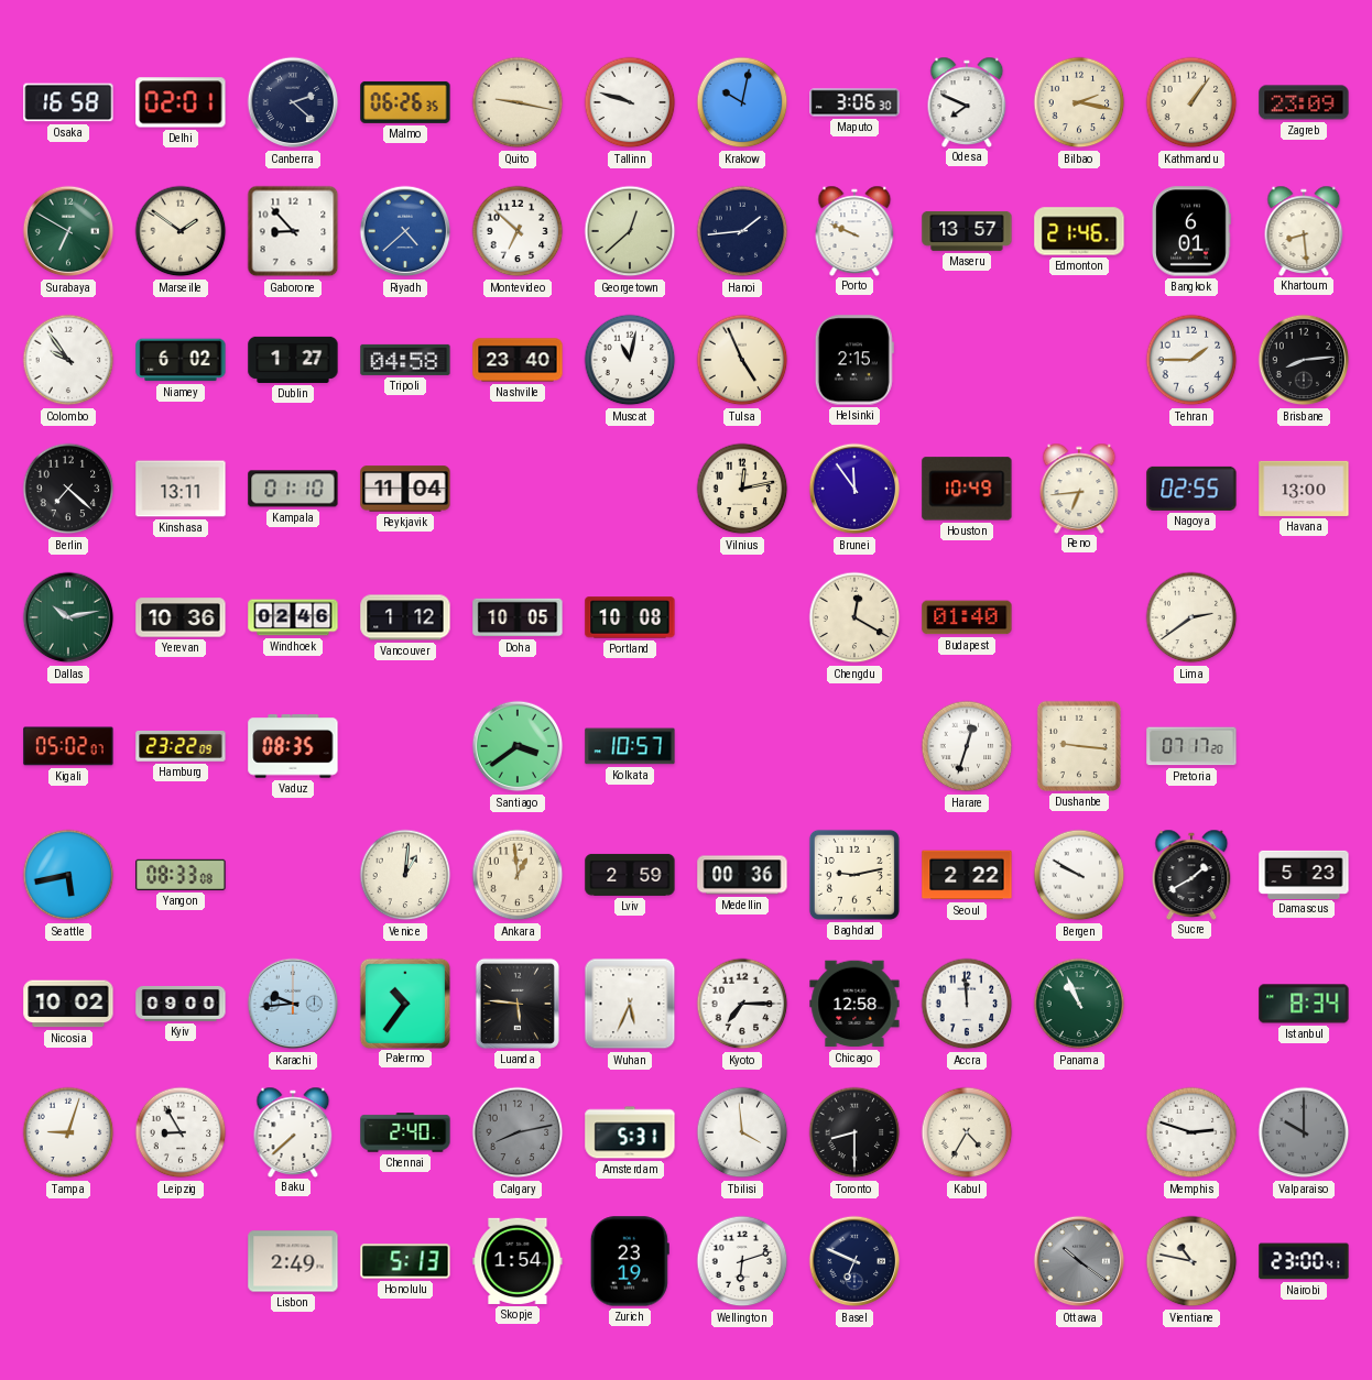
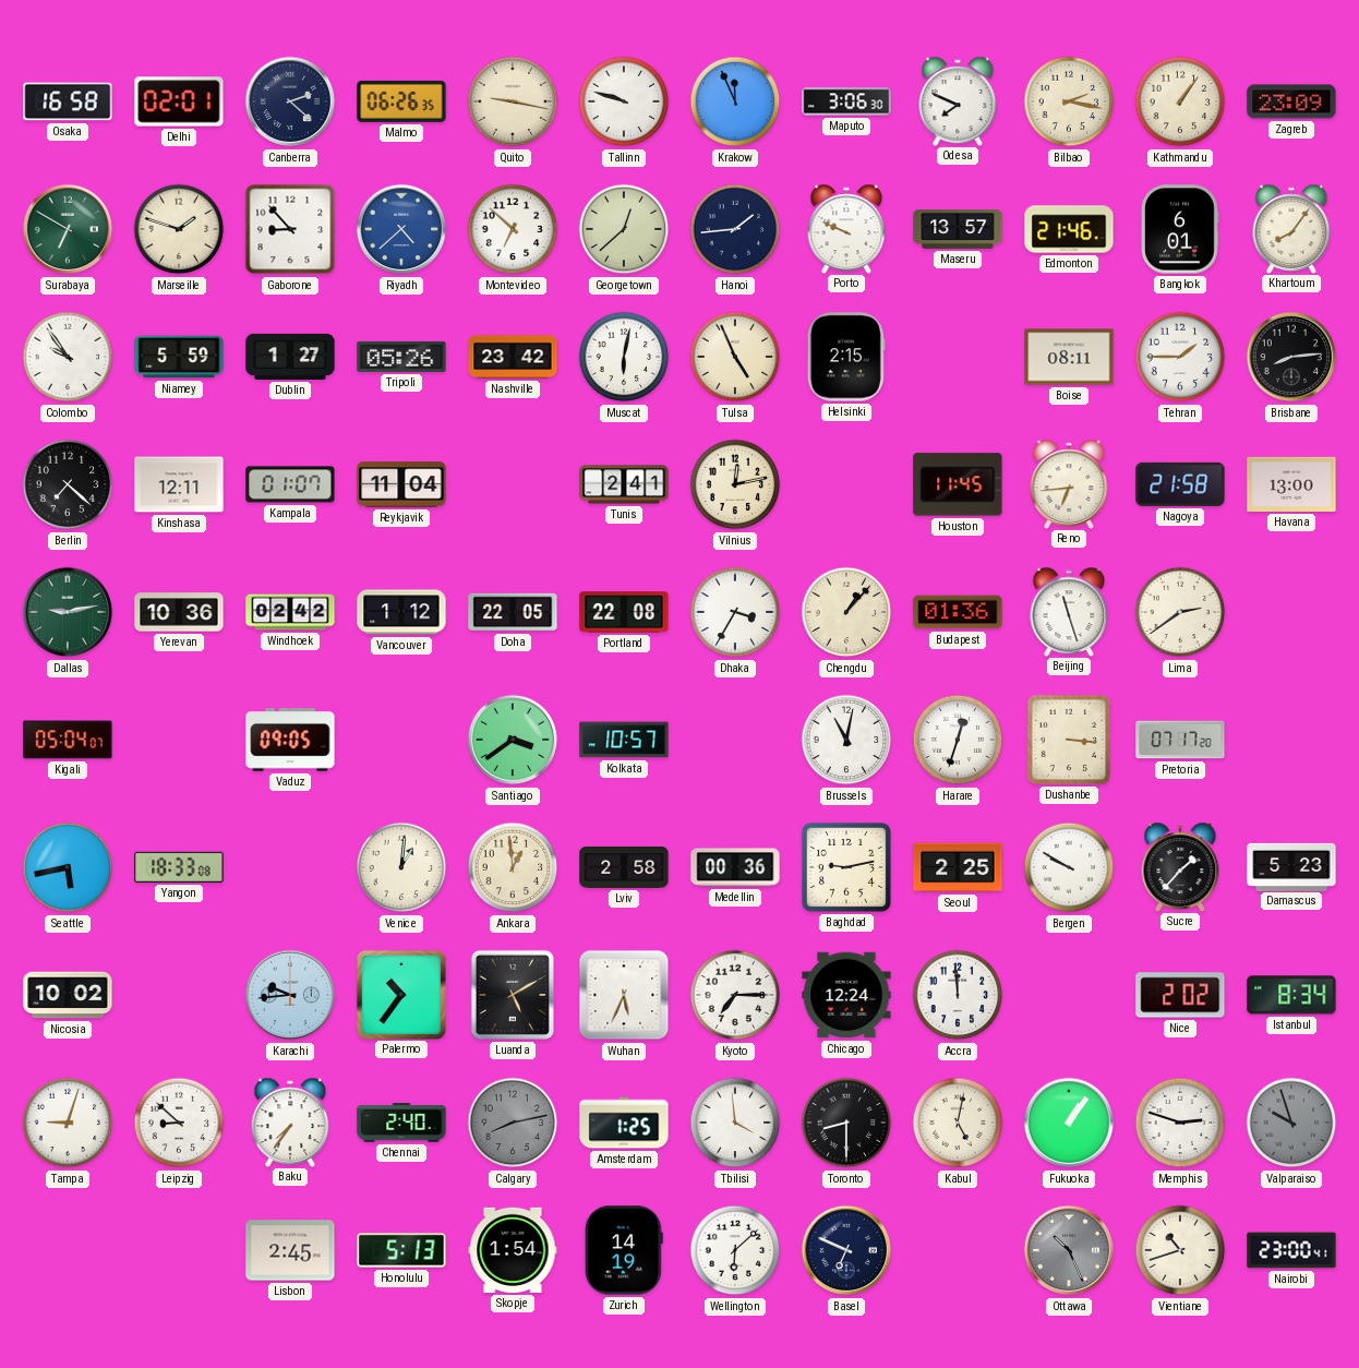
Krakow: 10:02 -> 11:56 (735, 101)
Marseille: 1:51 -> 1:48 (179, 229)
Khartoum: 8:29 -> 8:06 (1291, 228)
Niamey: 6:02 -> 5:59 (179, 357)
Tripoli: 04:58 -> 05:26 (401, 357)
Nashville: 23:40 -> 23:42 (513, 357)
Muscat: 11:02 -> 6:02 (624, 357)
Boise: none -> 08:11 (1069, 357)
Kinshasa: 13:11 -> 12:11 (179, 484)
Kampala: 01:10 -> 01:07 (290, 484)
Tunis: none -> 2:41 (624, 484)
Brunei: 11:54 -> none (854, 489)
Houston: 10:49 -> 11:45 (958, 484)
Nagoya: 02:55 -> 21:58 (1180, 484)
Dallas: 10:13 -> 9:13 (68, 612)
Windhoek: 02:46 -> 02:42 (290, 612)
Doha: 10:05 -> 22:05 (513, 612)
Portland: 10:08 -> 22:08 (624, 612)
Dhaka: none -> 3:35 (735, 612)
Chengdu: 12:20 -> 1:07 (846, 612)
Budapest: 01:40 -> 01:36 (958, 612)
Beijing: none -> 11:27 (1069, 611)
Kigali: 05:02 -> 05:04 (68, 740)
Hamburg: 23:22 -> none (181, 747)
Vaduz: 08:35 -> 09:05 (290, 740)
Brussels: none -> 11:02 (846, 740)
Dushanbe: 9:16 -> 3:16 (1069, 740)
Yangon: 08:33 -> 18:33 (179, 867)
Lviv: 2:59 -> 2:58 (624, 867)
Seoul: 2:22 -> 2:25 (958, 867)
Sucre: 1:40 -> 1:37 (1180, 866)
Kyiv: 09:00 -> none (181, 1004)
Luanda: 5:46 -> 5:10 (513, 995)
Chicago: 12:58 -> 12:24 (846, 995)
Panama: 10:56 -> none (1079, 1004)
Nice: none -> 2:02 (1180, 995)
Leipzig: 8:55 -> 8:52 (179, 1123)
Baku: 7:38 -> 7:36 (290, 1121)
Amsterdam: 5:31 -> 1:25 (624, 1123)
Kabul: 4:35 -> 5:02 (958, 1123)
Fukuoka: none -> 1:06 (1069, 1123)
Valparaiso: 10:00 -> 9:57 (1291, 1123)
Lisbon: 2:49 -> 2:45 (290, 1250)
Zurich: 23:19 -> 14:19 (624, 1250)
Wellington: 6:12 -> 6:08 (735, 1250)
Ottawa: 10:21 -> 10:26 (1069, 1250)
Vientiane: 10:47 -> 10:42 (1180, 1250)
